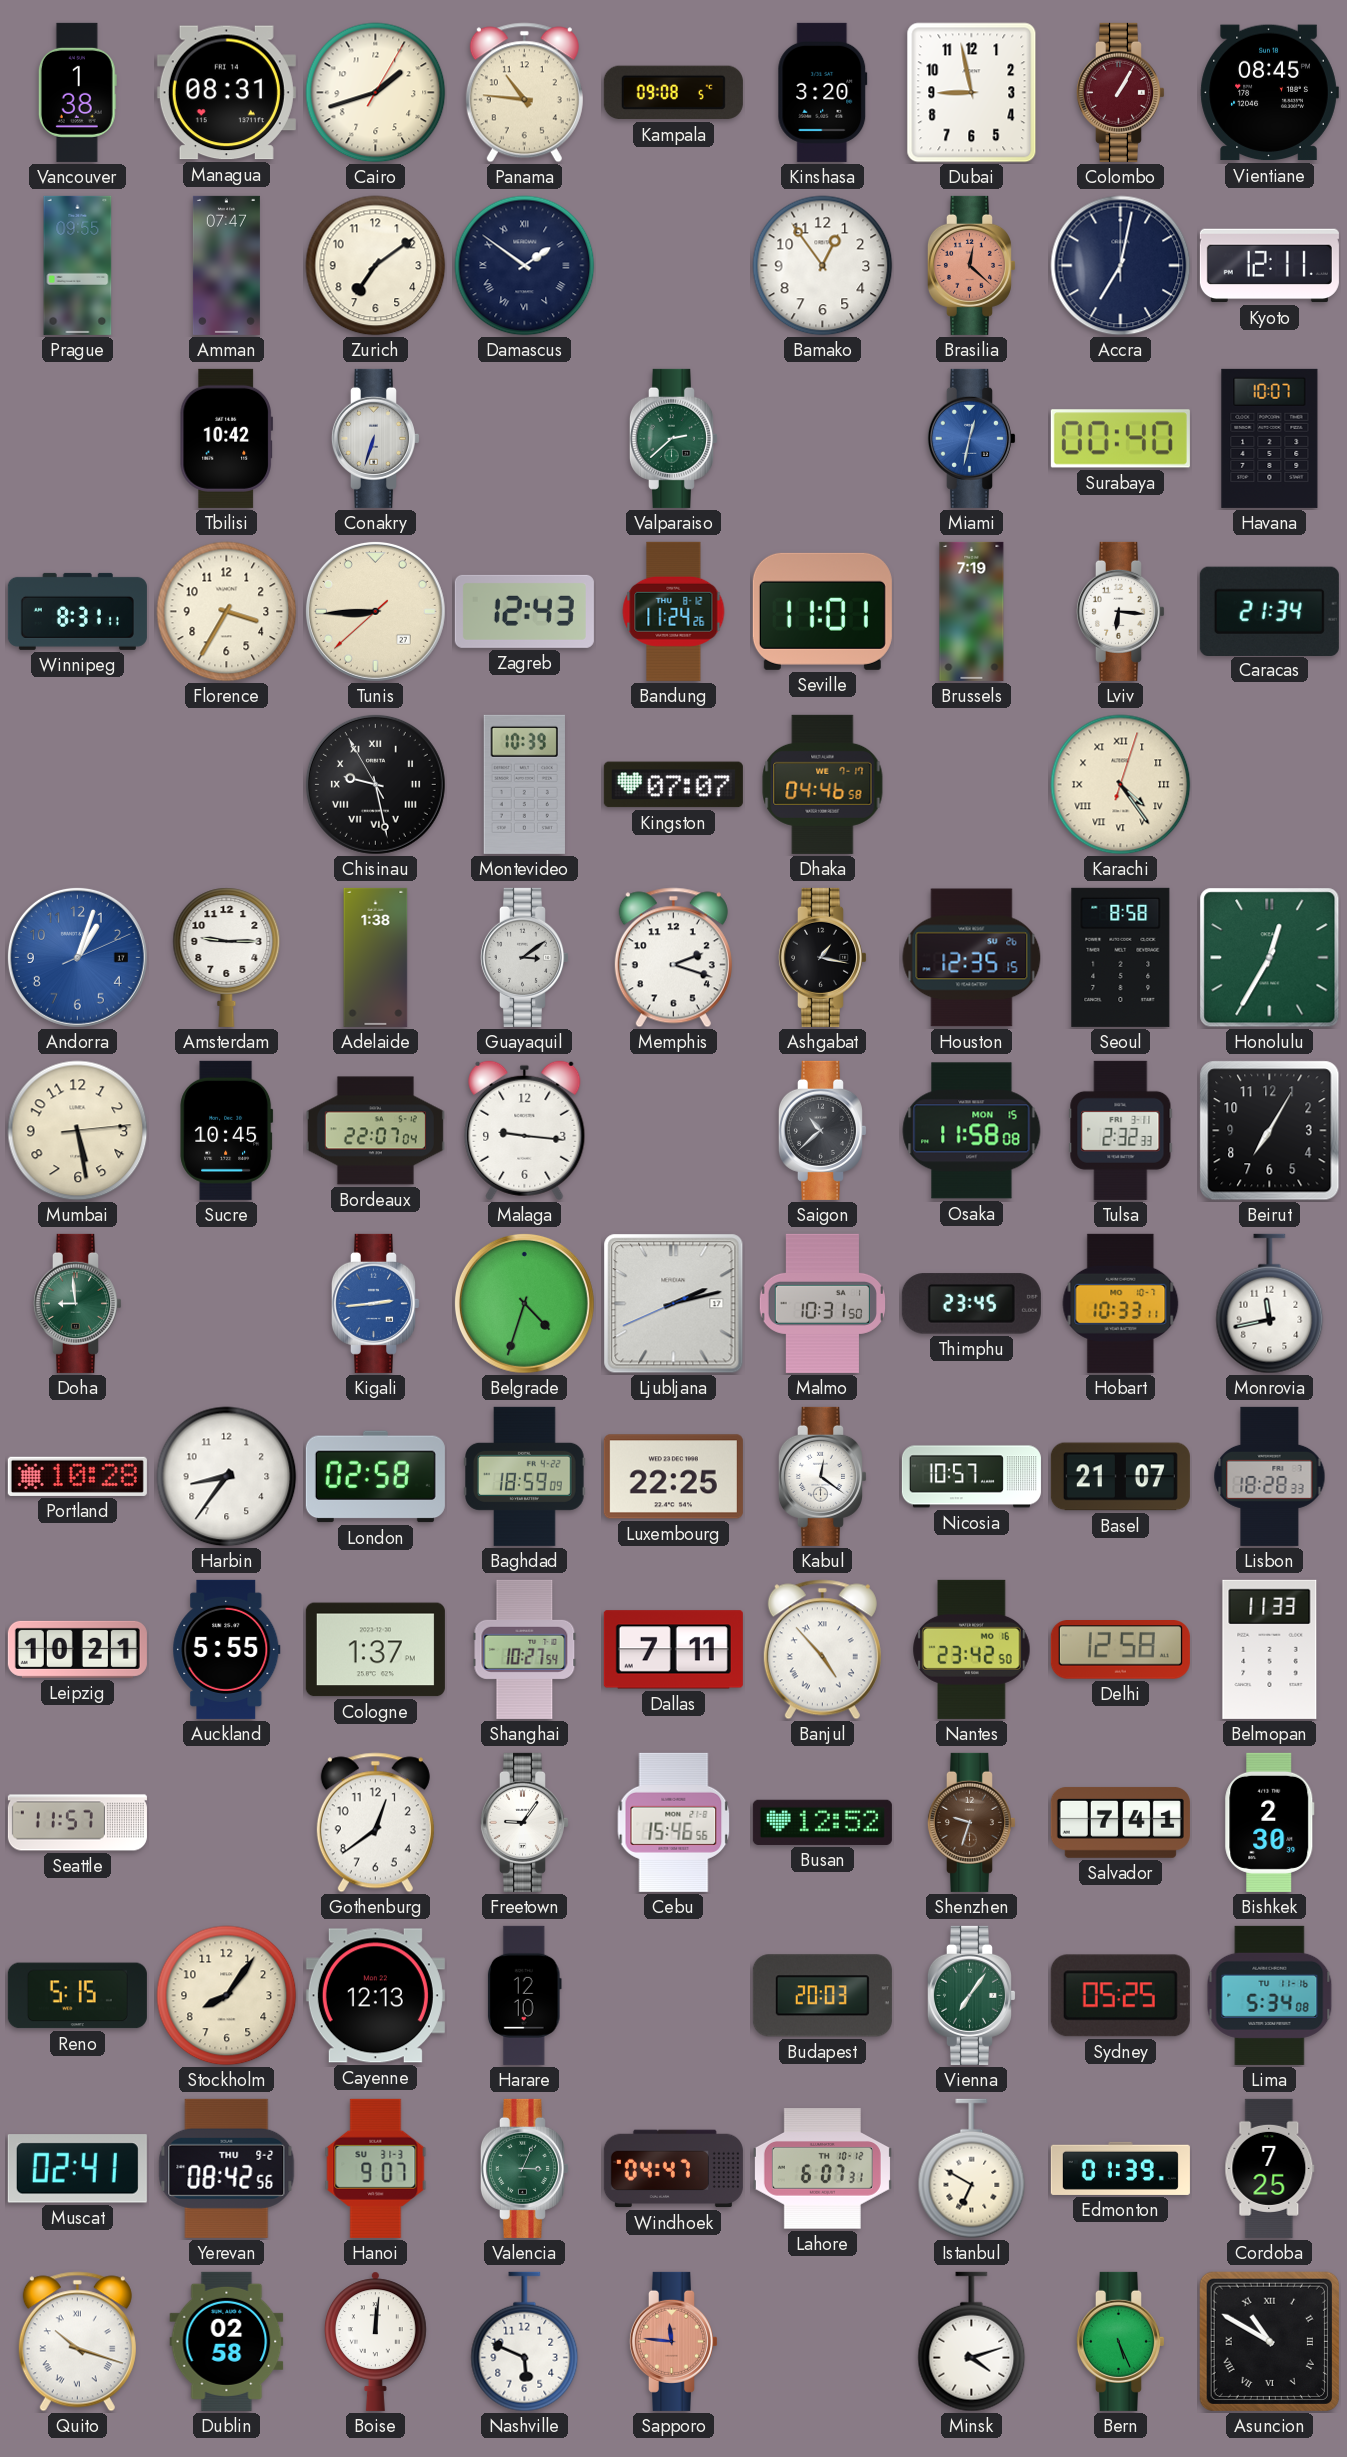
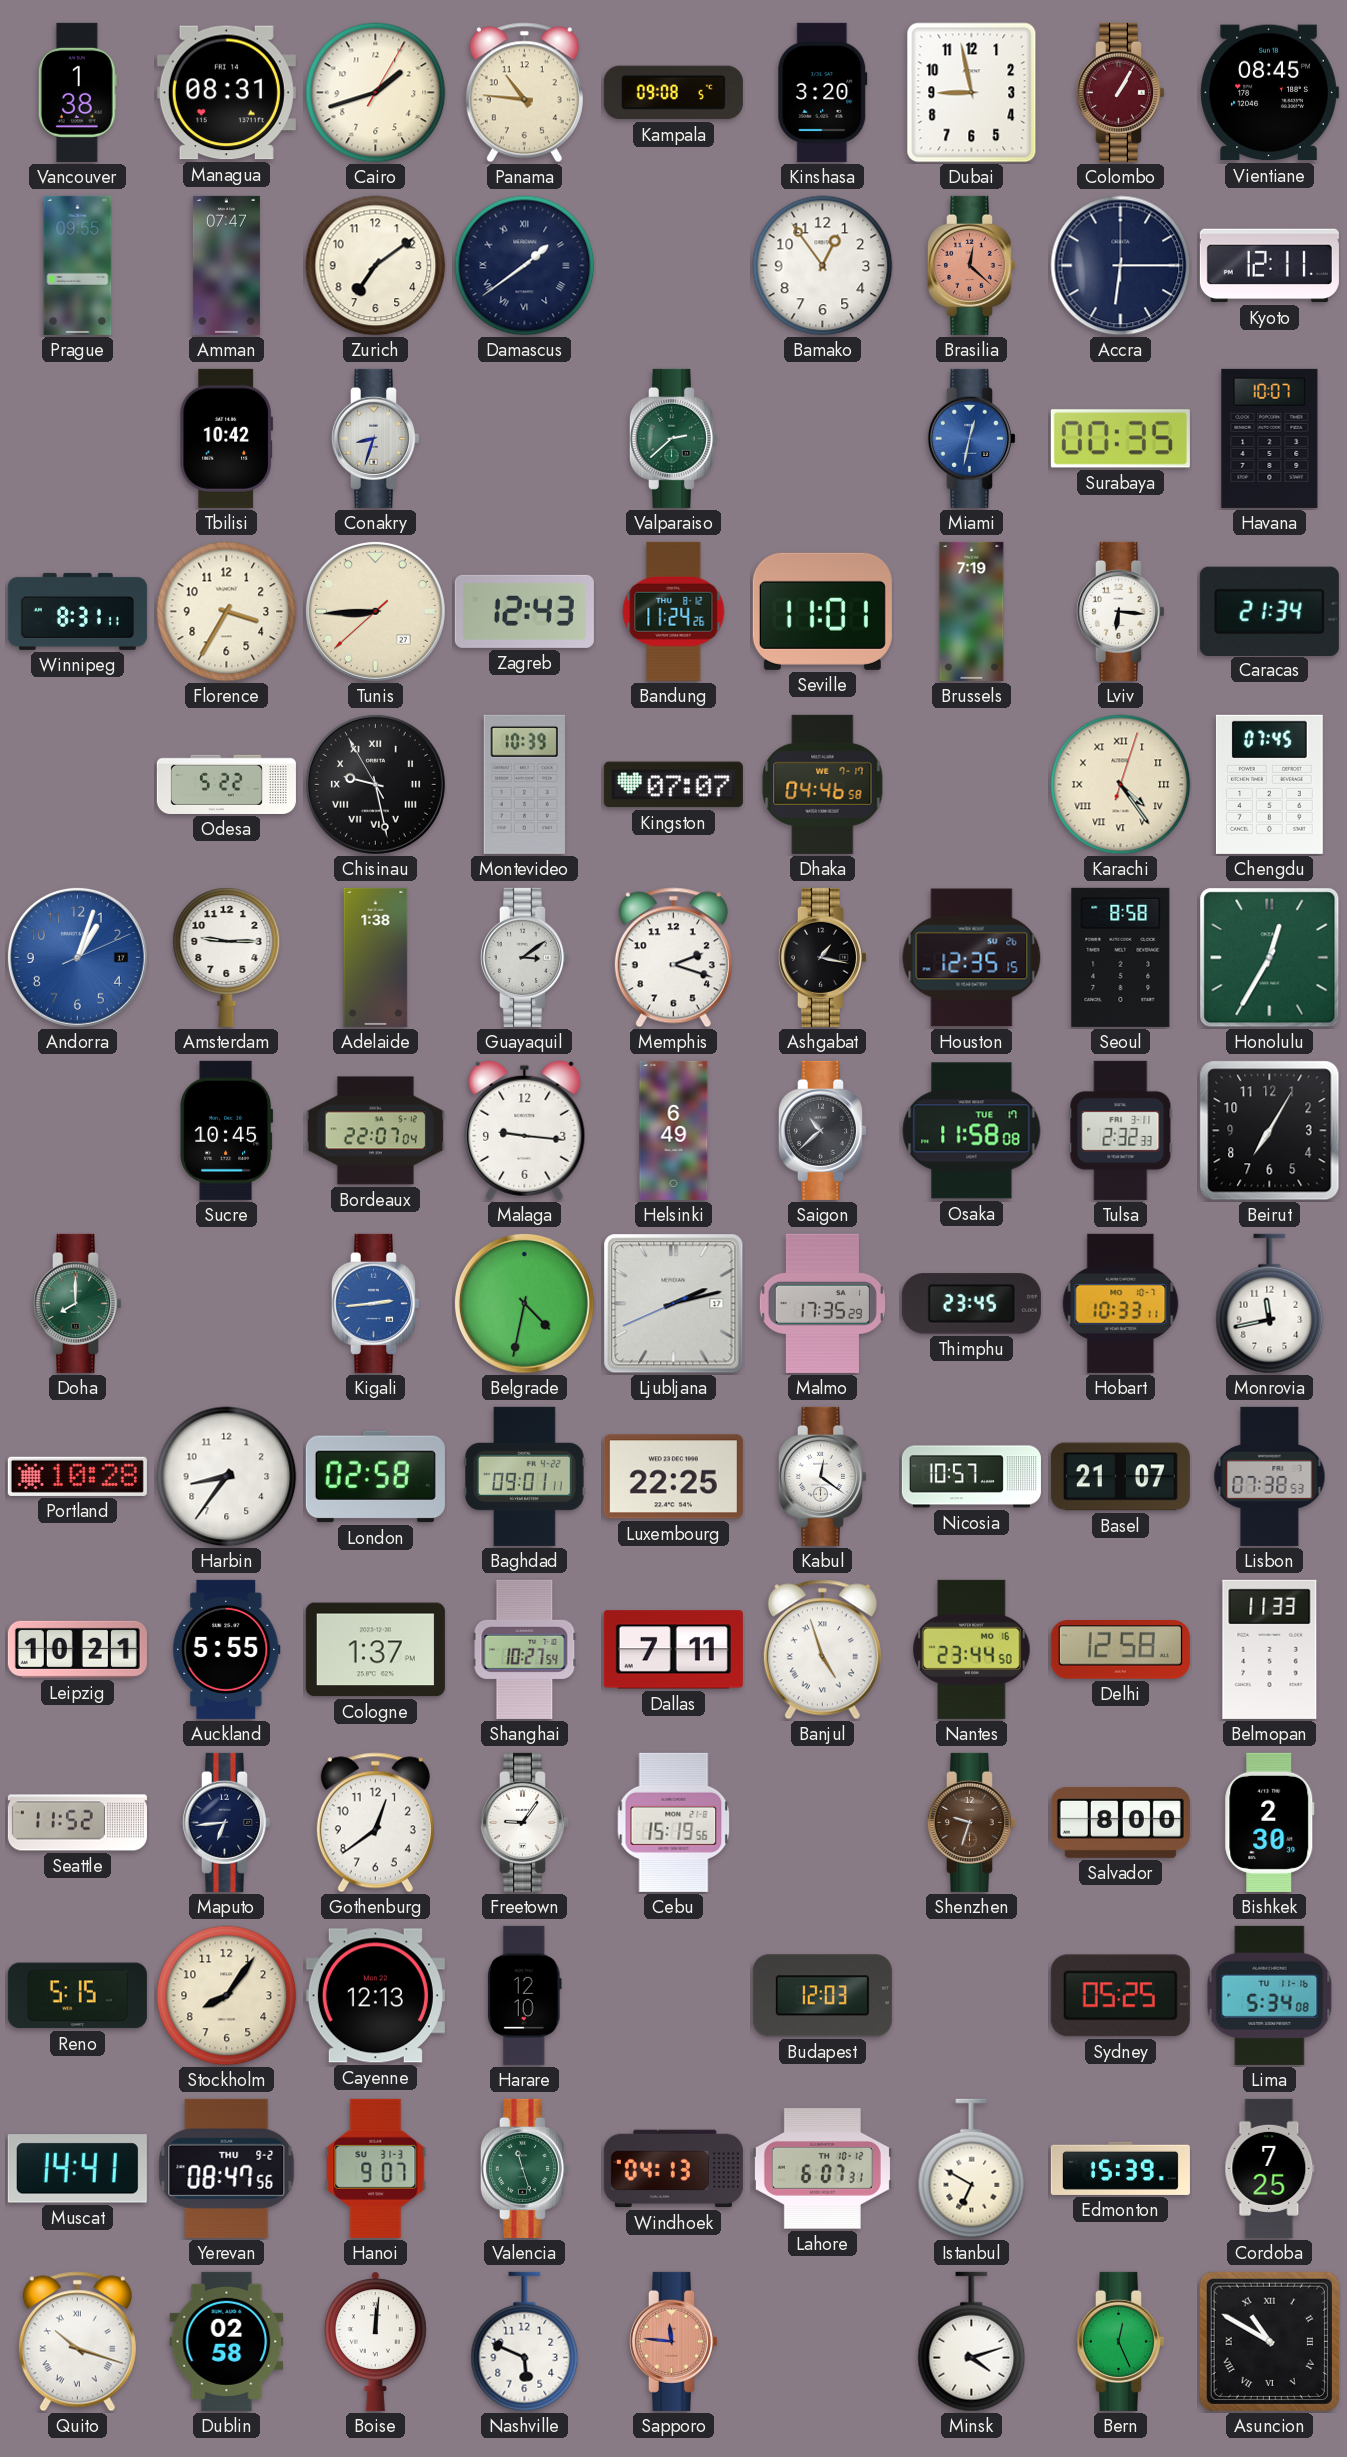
Damascus: 1:51 -> 1:39 (525, 266)
Accra: 7:02 -> 6:15 (1121, 266)
Conakry: 6:33 -> 8:33 (375, 438)
Surabaya: 00:40 -> 00:35 (1120, 439)
Odesa: none -> 5:22 (226, 784)
Chengdu: none -> 07:45 (1269, 784)
Mumbai: 5:28 -> none (78, 1131)
Helsinki: none -> 6:49 (674, 1130)
Osaka date: MON 15 -> TUE 17 (972, 1131)
Doha: 8:59 -> 8:00 (77, 1303)
Belgrade: 4:33 -> 4:32 (524, 1303)
Malmo: 10:31 -> 17:35 (822, 1303)
Baghdad: 18:59 -> 09:01 (525, 1476)
Lisbon: 18:28 -> 07:38 (1270, 1476)
Banjul: 4:53 -> 4:57 (822, 1650)
Nantes: 23:42 -> 23:44 (972, 1649)
Seattle: 11:57 -> 11:52 (77, 1823)
Maputo: none -> 6:44 (226, 1822)
Cebu: 15:46 -> 15:19 (674, 1822)
Busan: 12:52 -> none (822, 1822)
Salvador: 7:41 -> 8:00 (1120, 1822)
Budapest: 20:03 -> 12:03 (822, 1996)
Vienna: 7:06 -> none (971, 1995)
Muscat: 02:41 -> 14:41 (77, 2169)
Yerevan: 08:42 -> 08:47 (227, 2168)
Valencia: 3:04 -> 11:27 (524, 2168)
Windhoek: 04:47 -> 04:13 (673, 2169)
Edmonton: 01:39 -> 15:39 (1120, 2168)
Bern: 5:26 -> 12:26 (1120, 2341)
